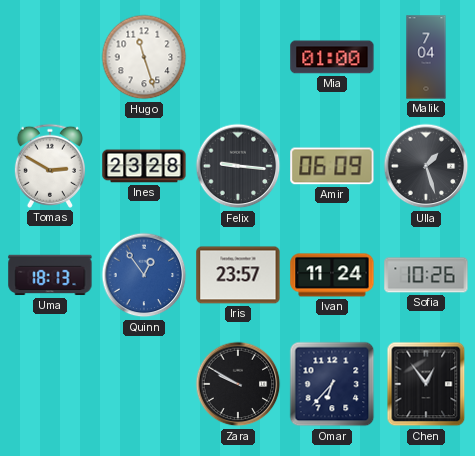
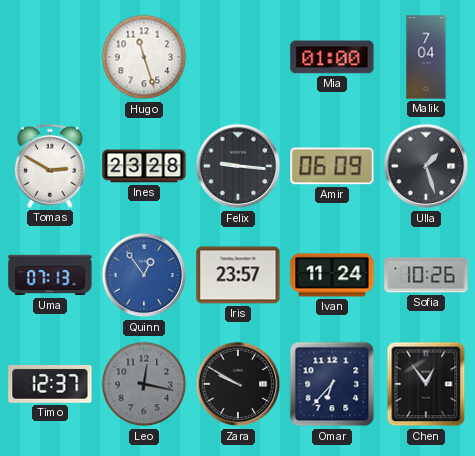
Uma: 18:13 -> 07:13 (50, 275)
Timo: none -> 12:37 (50, 385)
Leo: none -> 12:17 (144, 384)
